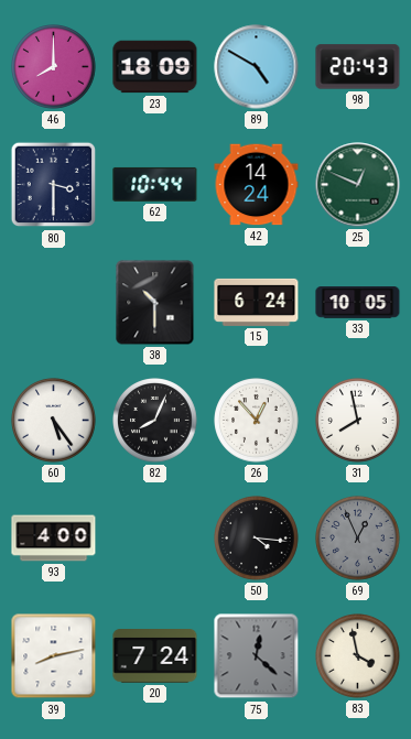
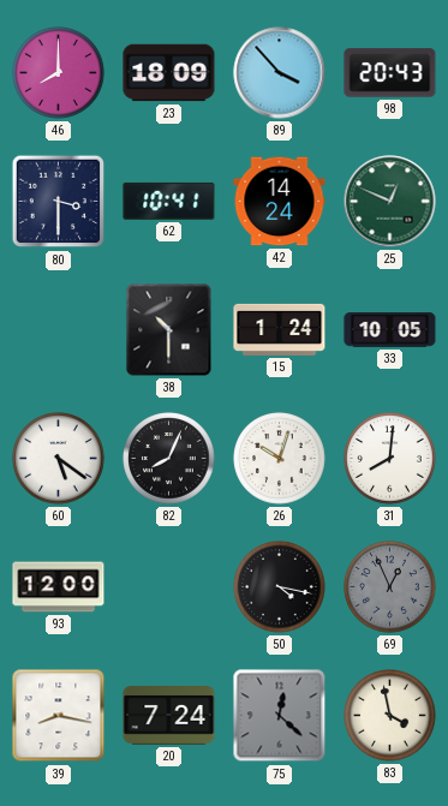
89: 4:50 -> 3:53 (280, 73)
62: 10:44 -> 10:41 (169, 201)
15: 6:24 -> 1:24 (280, 329)
60: 5:24 -> 5:21 (59, 459)
26: 12:53 -> 10:03 (280, 459)
31: 7:58 -> 8:01 (390, 459)
93: 4:00 -> 12:00 (59, 587)
50: 4:16 -> 4:17 (280, 587)
39: 8:13 -> 8:17 (59, 716)
